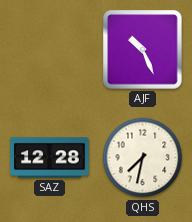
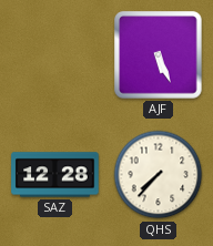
AJF: 10:26 -> 5:26 (159, 55)
QHS: 7:32 -> 7:37 (159, 175)
